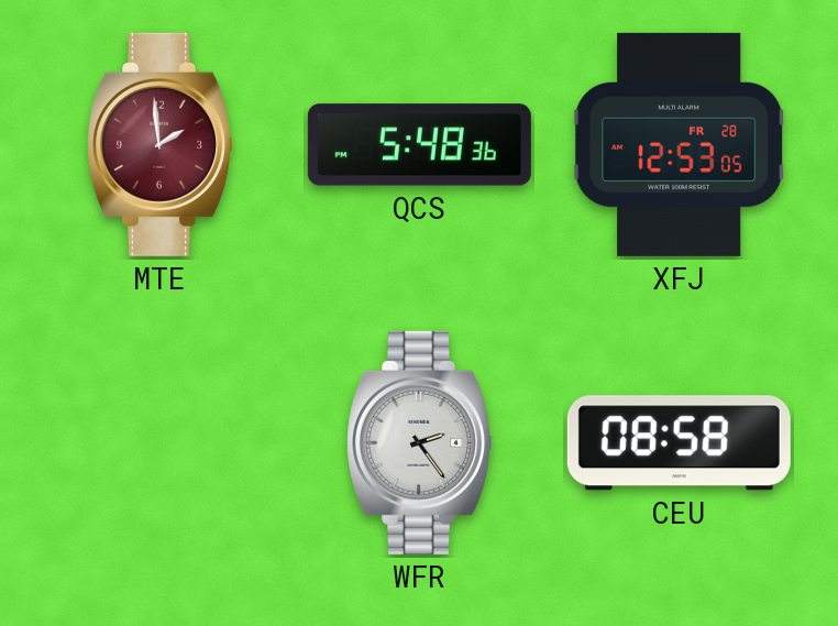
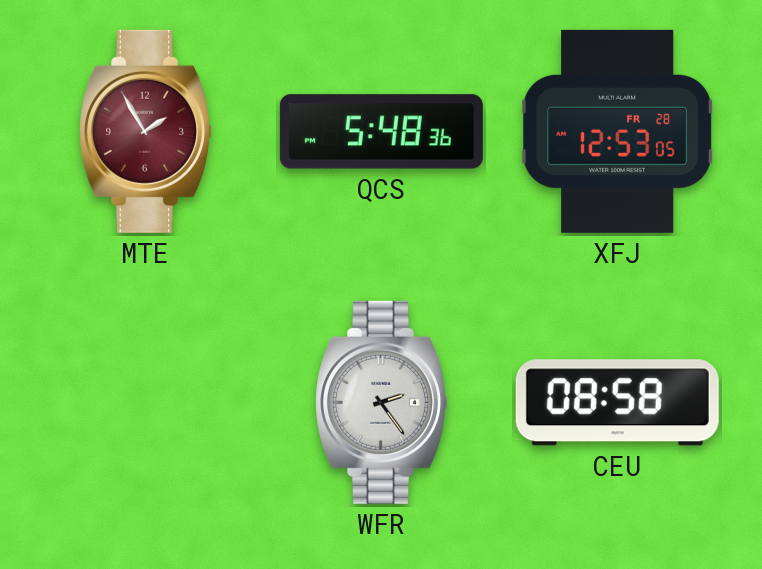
MTE: 1:59 -> 1:55 (145, 131)
